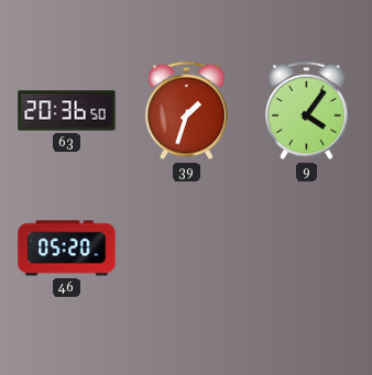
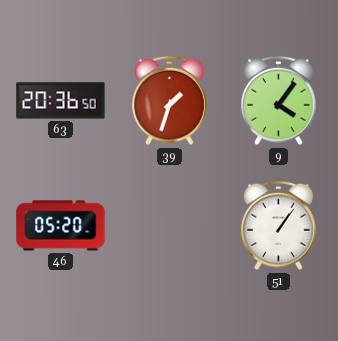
51: none -> 1:06 (279, 226)
